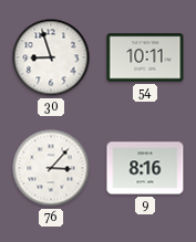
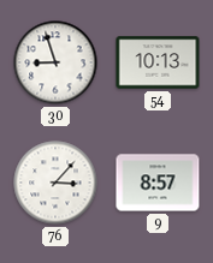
54: 10:11 -> 10:13 (158, 62)
9: 8:16 -> 8:57 (158, 183)
